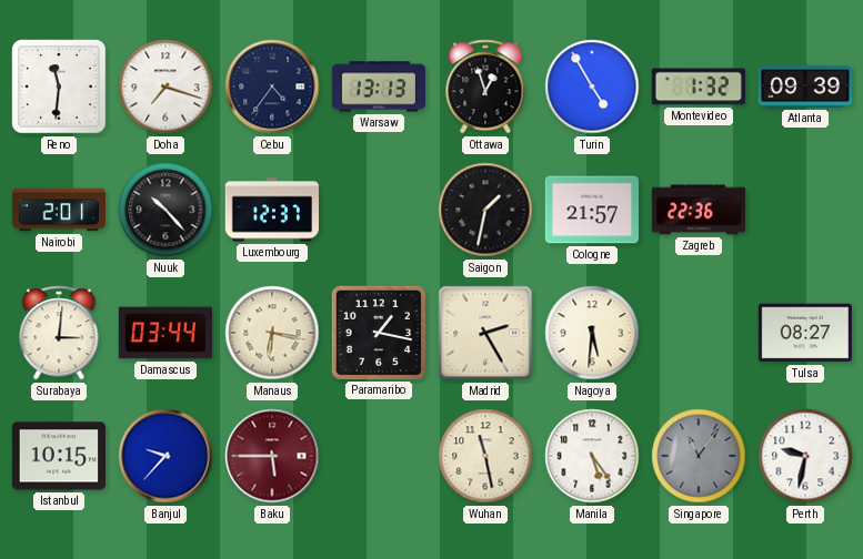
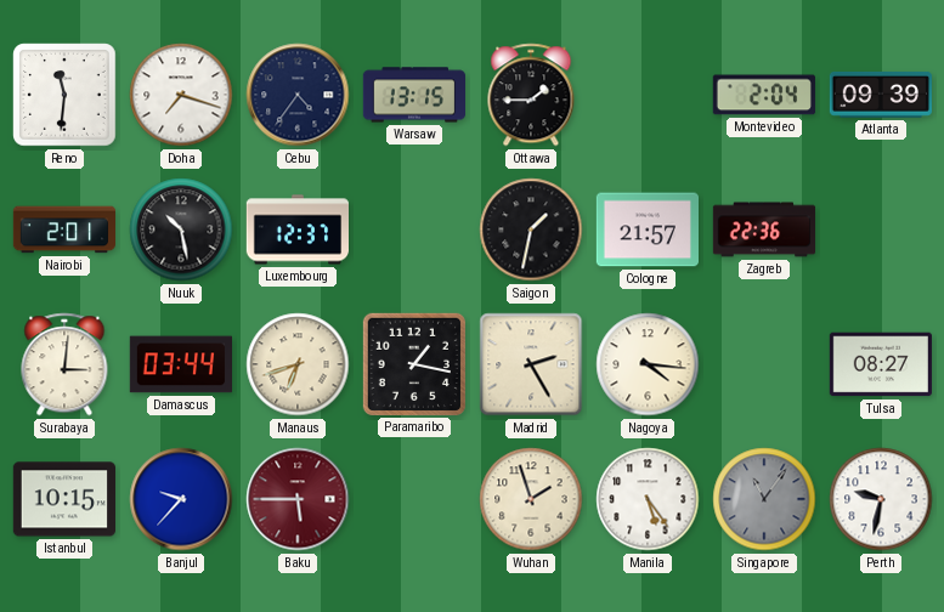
Warsaw: 13:13 -> 13:15 (413, 95)
Ottawa: 12:57 -> 1:45 (531, 95)
Turin: 4:55 -> none (592, 87)
Montevideo: 1:32 -> 2:04 (764, 95)
Nuuk: 10:23 -> 10:28 (181, 229)
Manaus: 6:17 -> 6:42 (298, 364)
Nagoya: 5:31 -> 4:16 (648, 364)
Wuhan: 11:28 -> 1:57 (531, 499)
